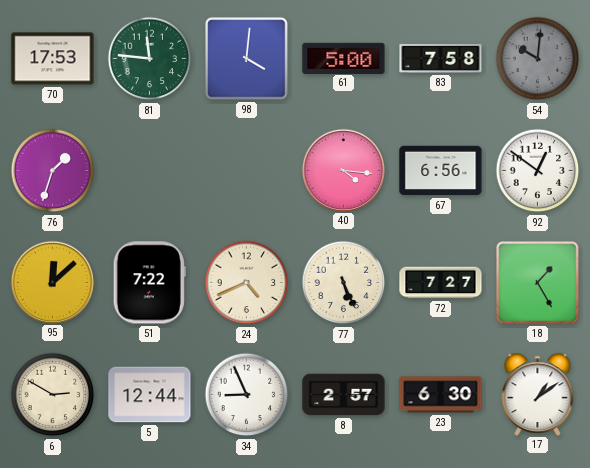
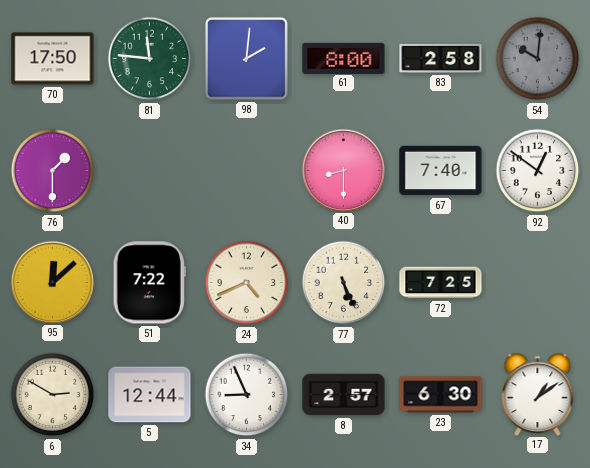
70: 17:53 -> 17:50 (53, 59)
98: 4:01 -> 2:01 (247, 59)
61: 5:00 -> 8:00 (344, 58)
83: 7:58 -> 2:58 (441, 58)
76: 1:33 -> 1:30 (53, 171)
40: 4:16 -> 8:30 (343, 170)
67: 6:56 -> 7:40 (441, 171)
72: 7:27 -> 7:25 (441, 283)
18: 1:25 -> none (538, 283)
